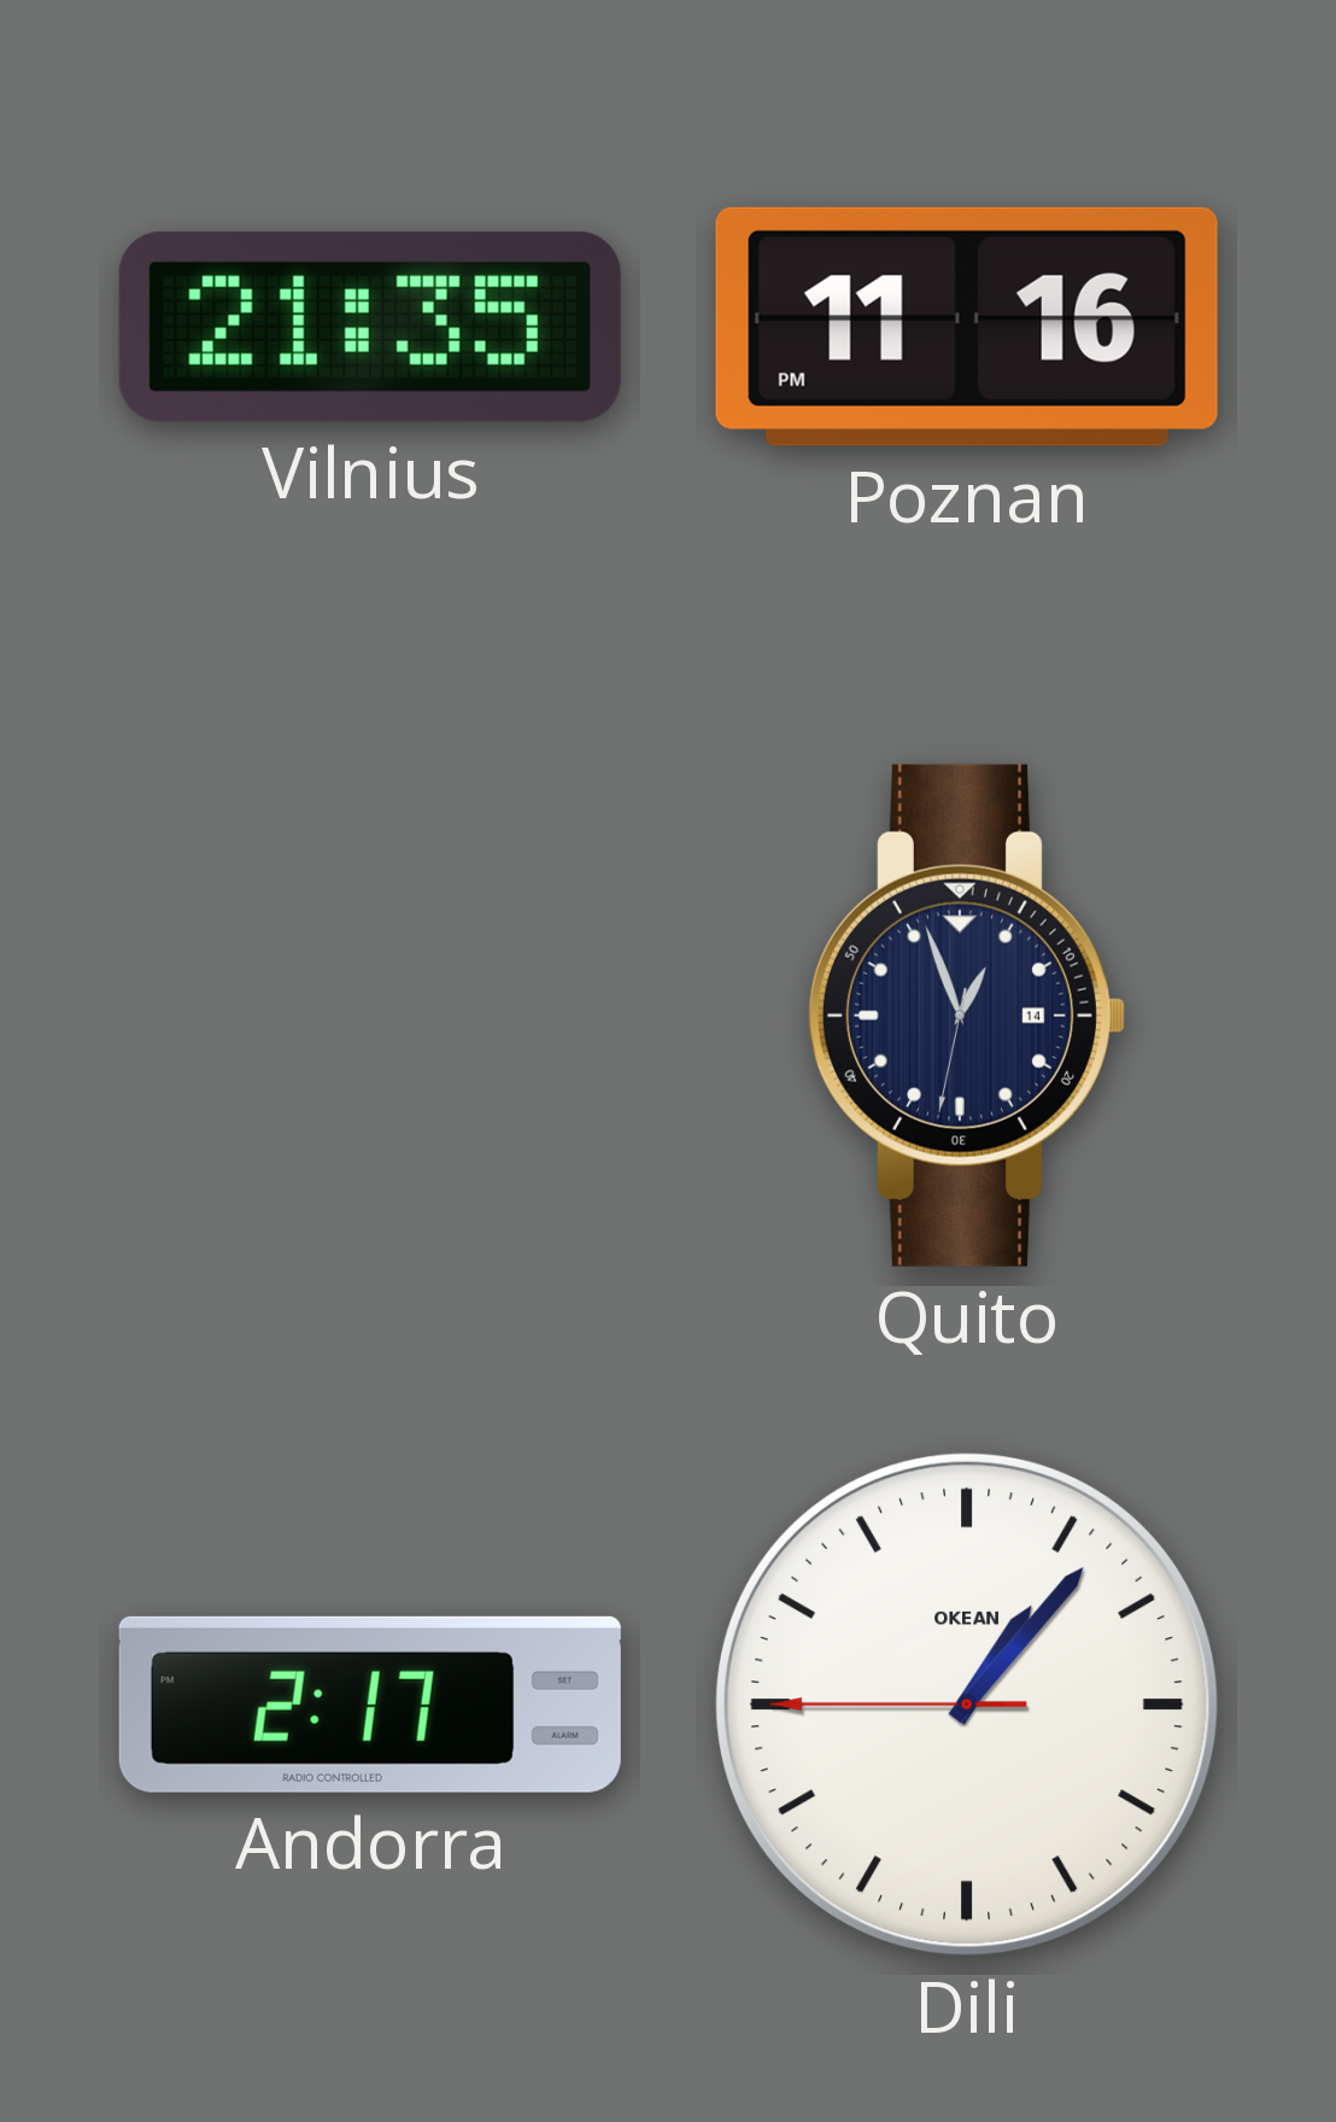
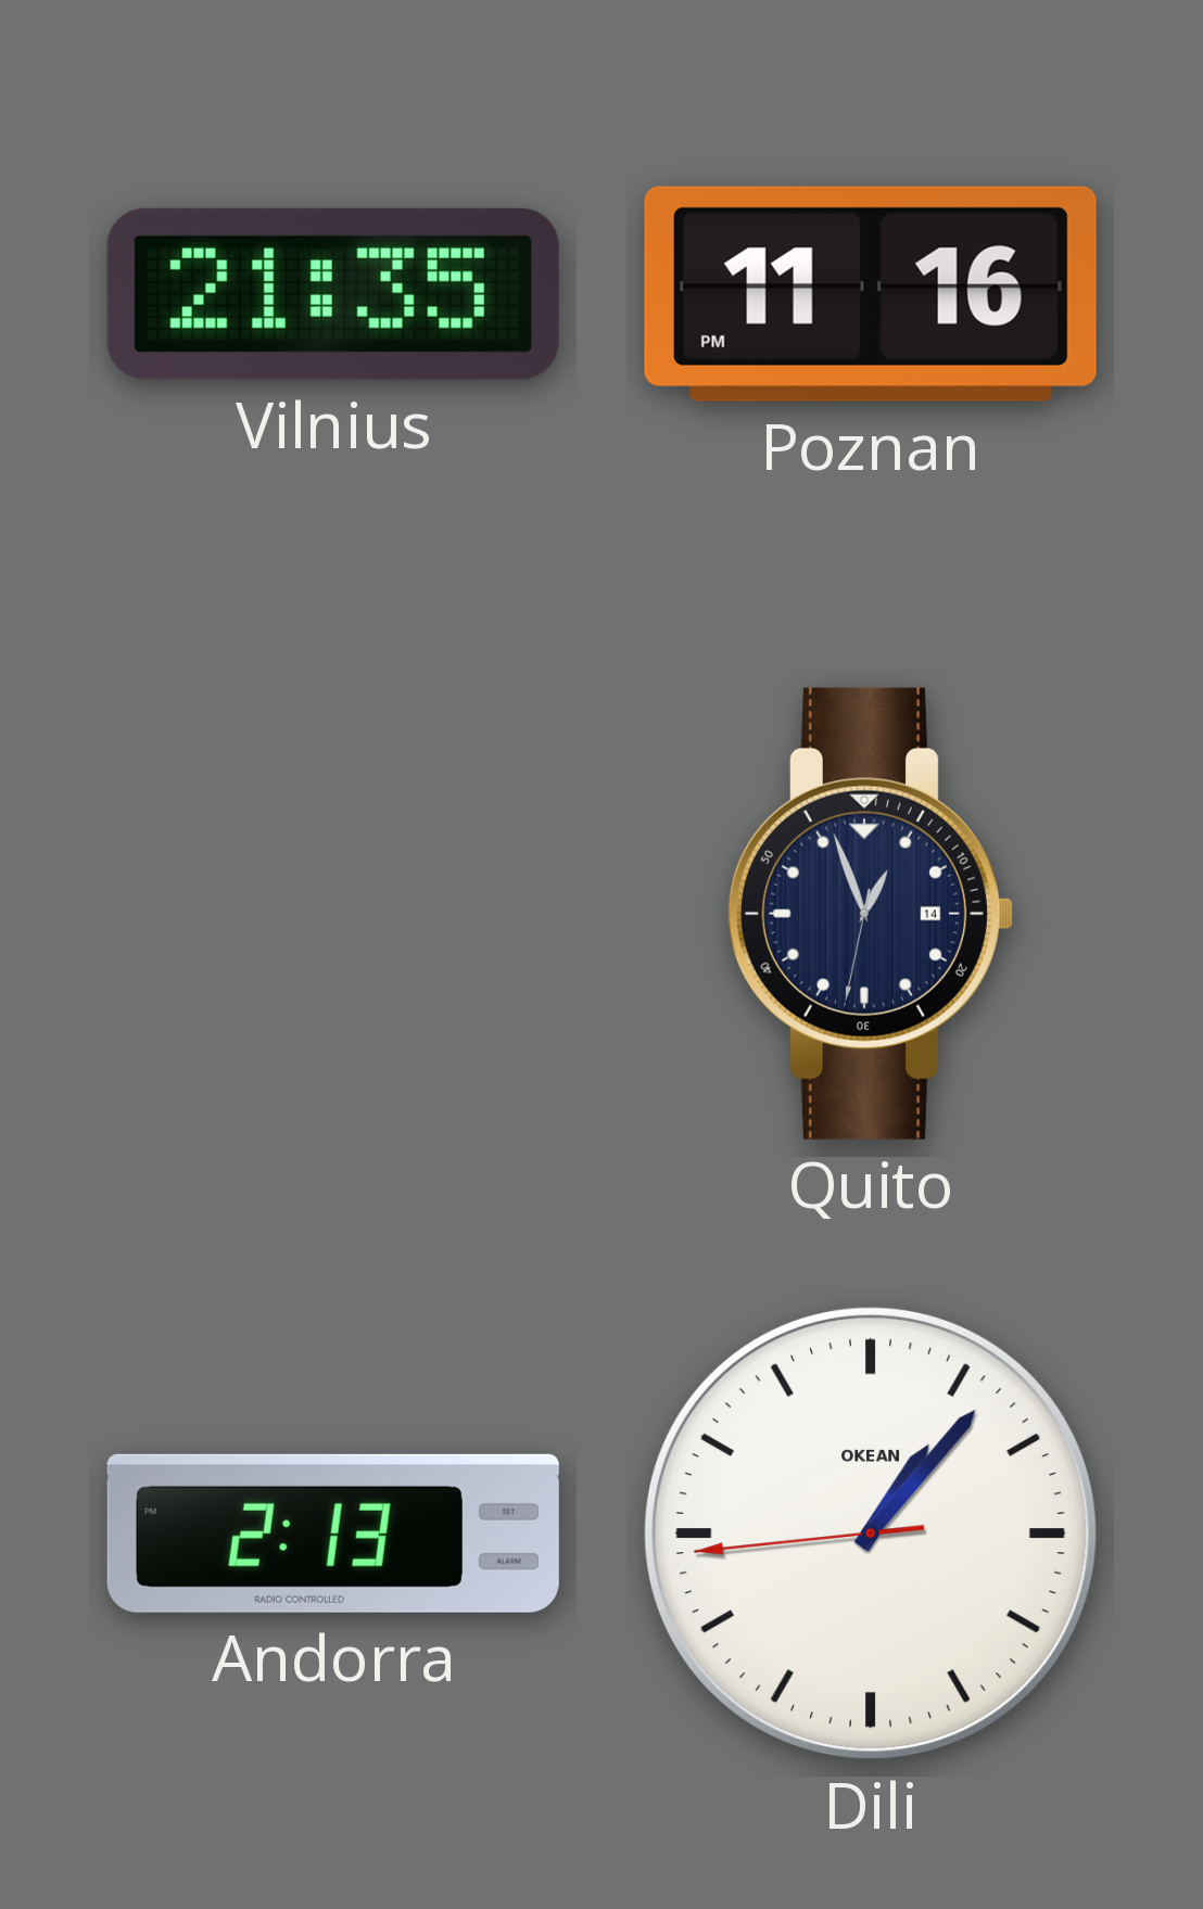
Andorra: 2:17 -> 2:13 (333, 1533)
Dili: 1:06:45 -> 1:06:44 (871, 1533)
